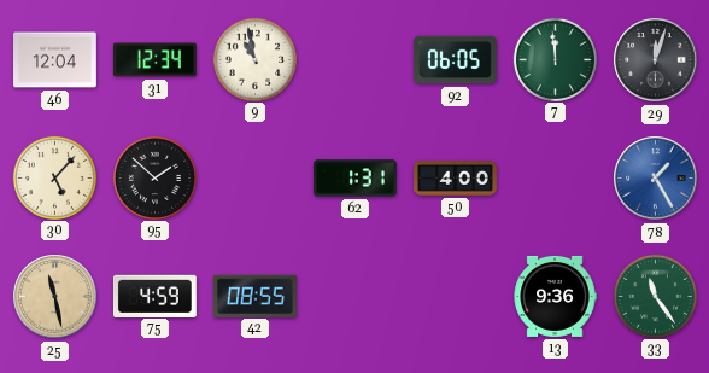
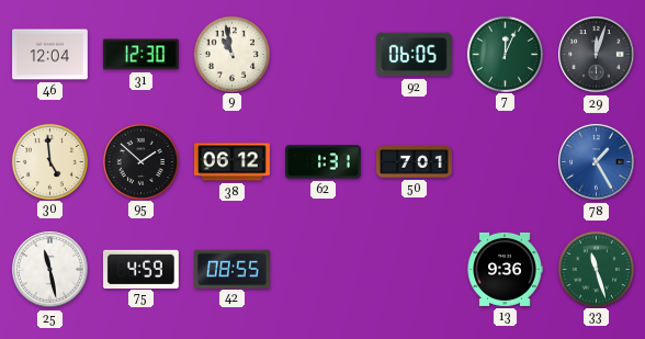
31: 12:34 -> 12:30 (140, 55)
7: 11:59 -> 12:04 (505, 54)
30: 5:07 -> 4:59 (49, 161)
38: none -> 06:12 (233, 162)
50: 4:00 -> 7:01 (415, 162)
25 dial: champagne -> white (50, 270)
33: 11:24 -> 11:27 (596, 269)
